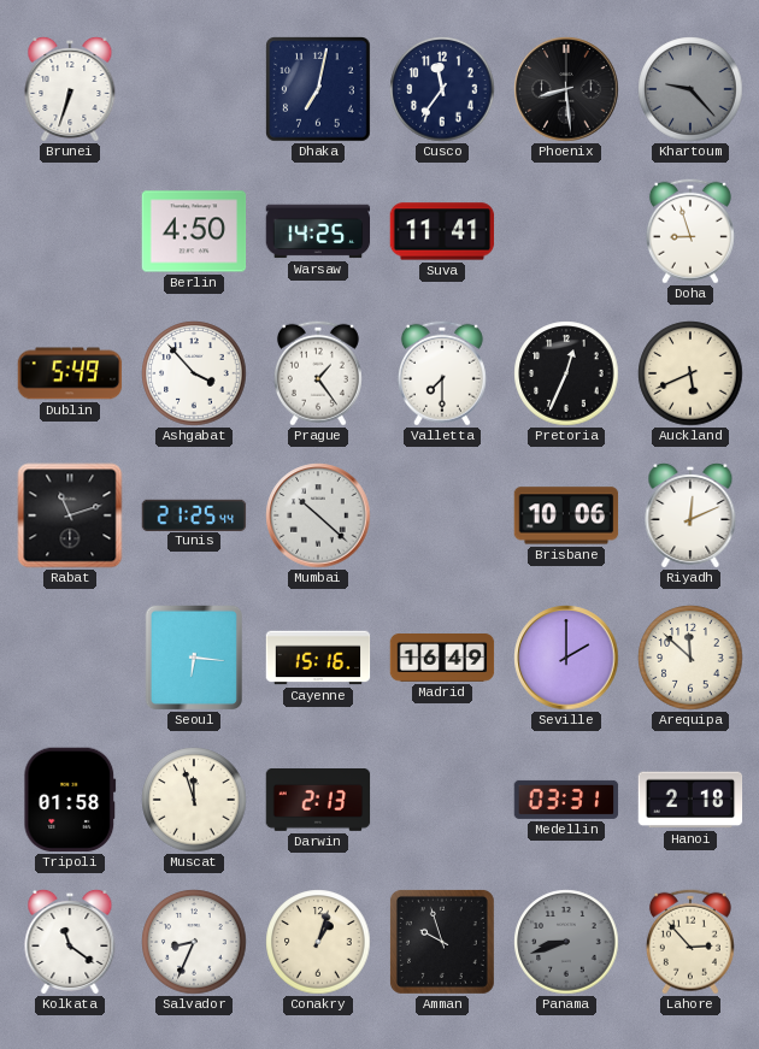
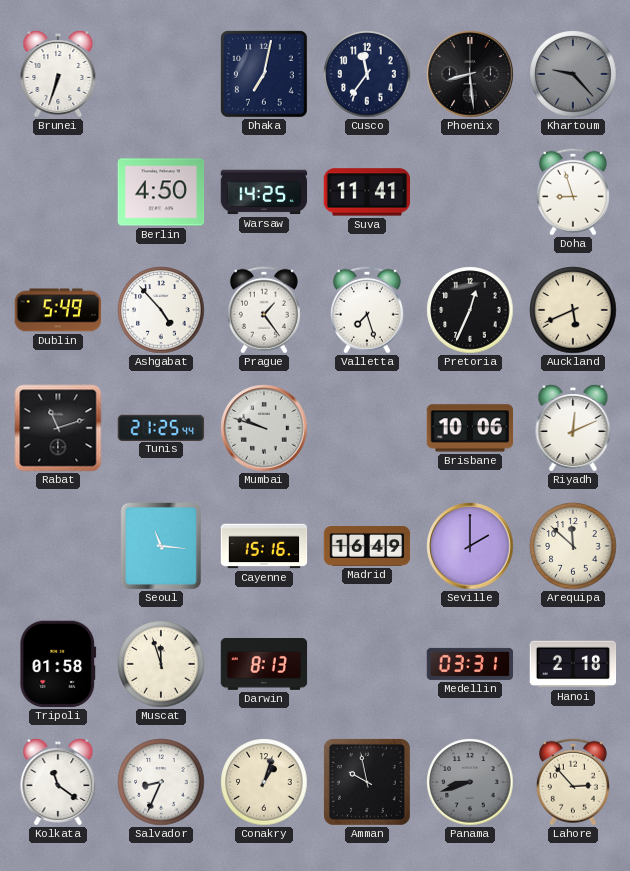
Ashgabat: 3:53 -> 4:53 (161, 310)
Valletta: 7:30 -> 7:27 (367, 310)
Mumbai: 10:22 -> 9:48 (264, 428)
Seoul: 6:16 -> 11:16 (160, 545)
Darwin: 2:13 -> 8:13 (264, 665)
Amman: 9:57 -> 9:58 (367, 782)
